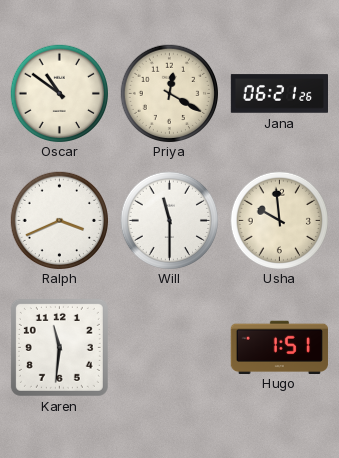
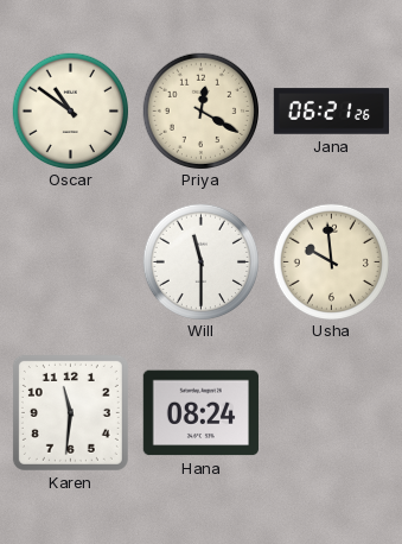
Ralph: 3:41 -> none (59, 220)
Hana: none -> 08:24 (200, 413)
Hugo: 1:51 -> none (279, 347)
